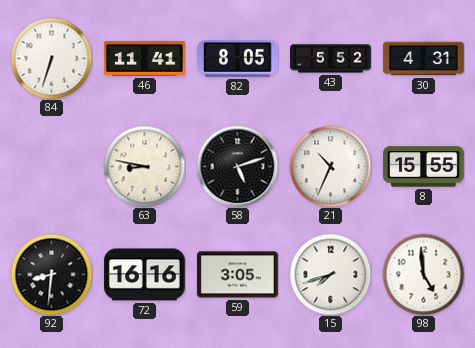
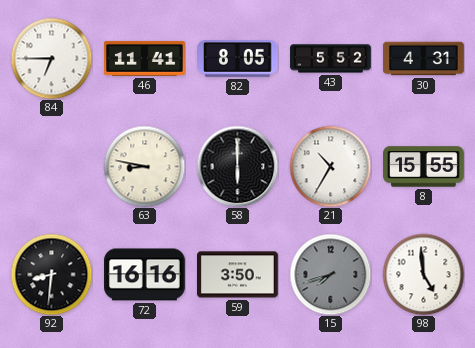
84: 6:33 -> 6:45 (51, 58)
58: 5:12 -> 6:00 (237, 166)
21: 10:34 -> 10:35 (330, 166)
59: 3:05 -> 3:50 (238, 275)
15 dial: white -> grey (330, 274)
